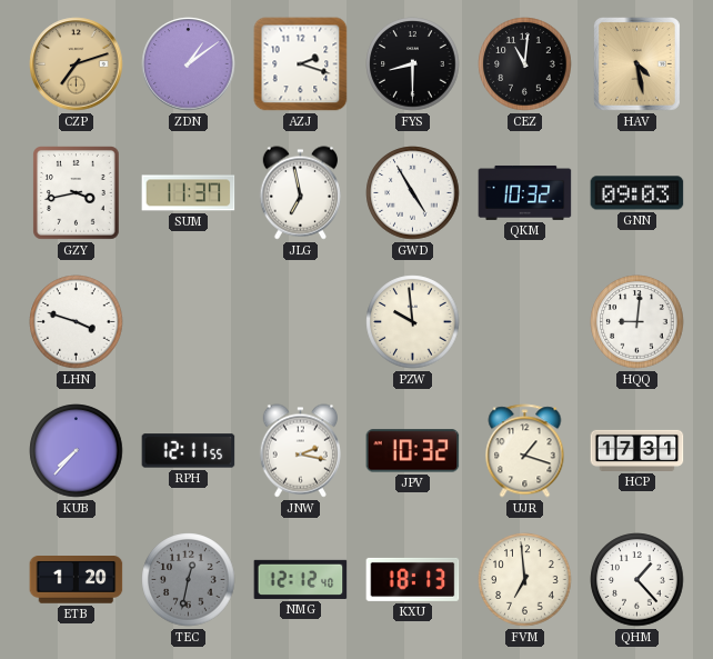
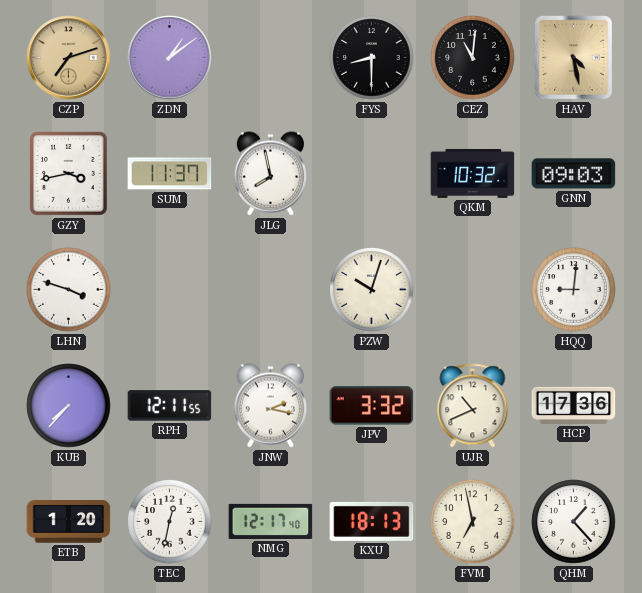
AZJ: 2:18 -> none (301, 64)
JLG: 6:58 -> 7:58 (270, 174)
GWD: 4:55 -> none (413, 193)
PZW: 9:59 -> 10:03 (372, 290)
JPV: 10:32 -> 3:32 (372, 406)
UJR: 1:18 -> 10:41 (473, 406)
HCP: 17:31 -> 17:36 (574, 405)
TEC dial: grey -> white (170, 522)
NMG: 12:12 -> 12:17 (271, 521)
FVM: 6:59 -> 6:58 (473, 522)
